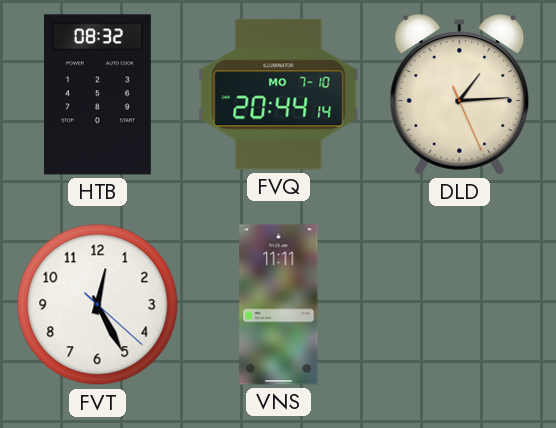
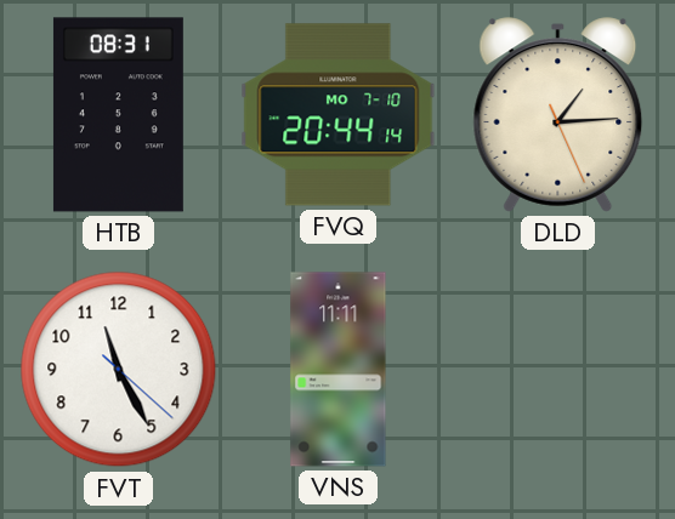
HTB: 08:32 -> 08:31 (118, 115)
FVT: 12:25 -> 11:25 (119, 370)
